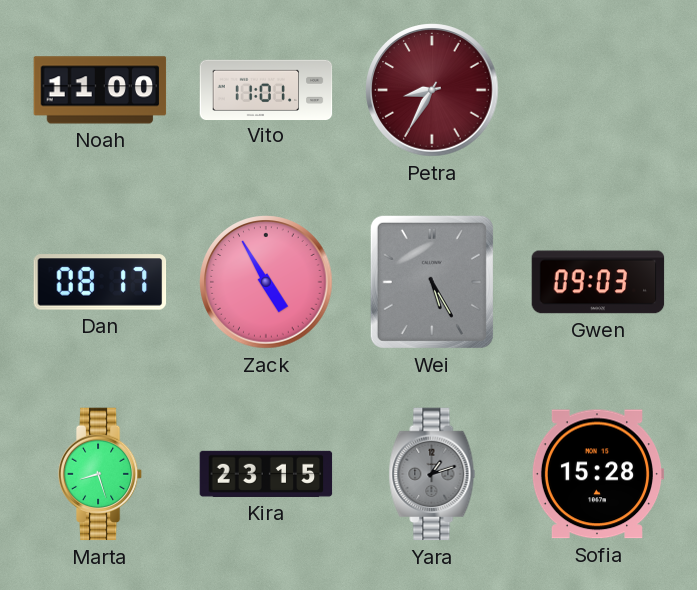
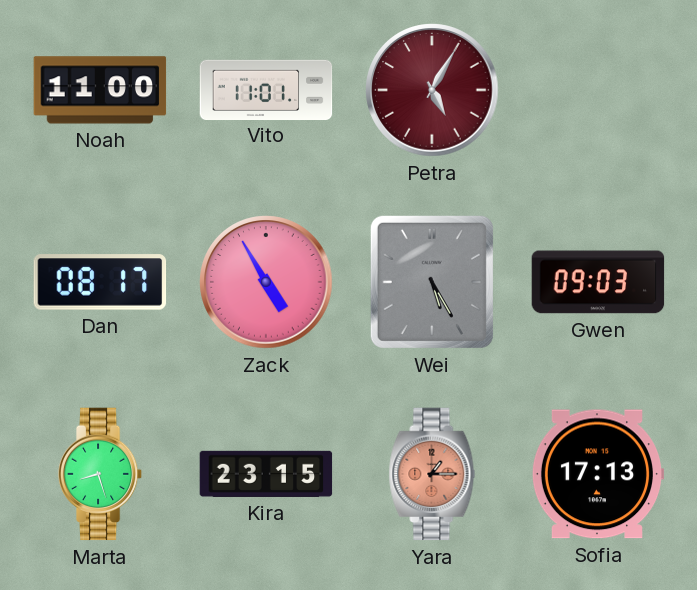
Petra: 8:35 -> 5:05 (432, 90)
Yara: 1:12 -> 1:15 (432, 474)
Yara dial: grey -> salmon (432, 474)
Sofia: 15:28 -> 17:13 (598, 474)
